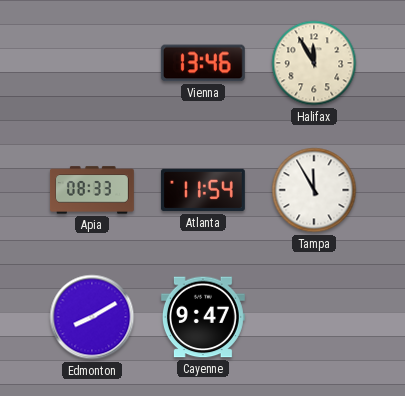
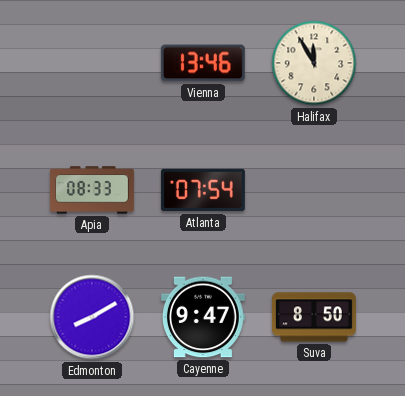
Atlanta: 11:54 -> 07:54 (203, 190)
Tampa: 11:55 -> none (314, 190)
Suva: none -> 8:50 (314, 317)
